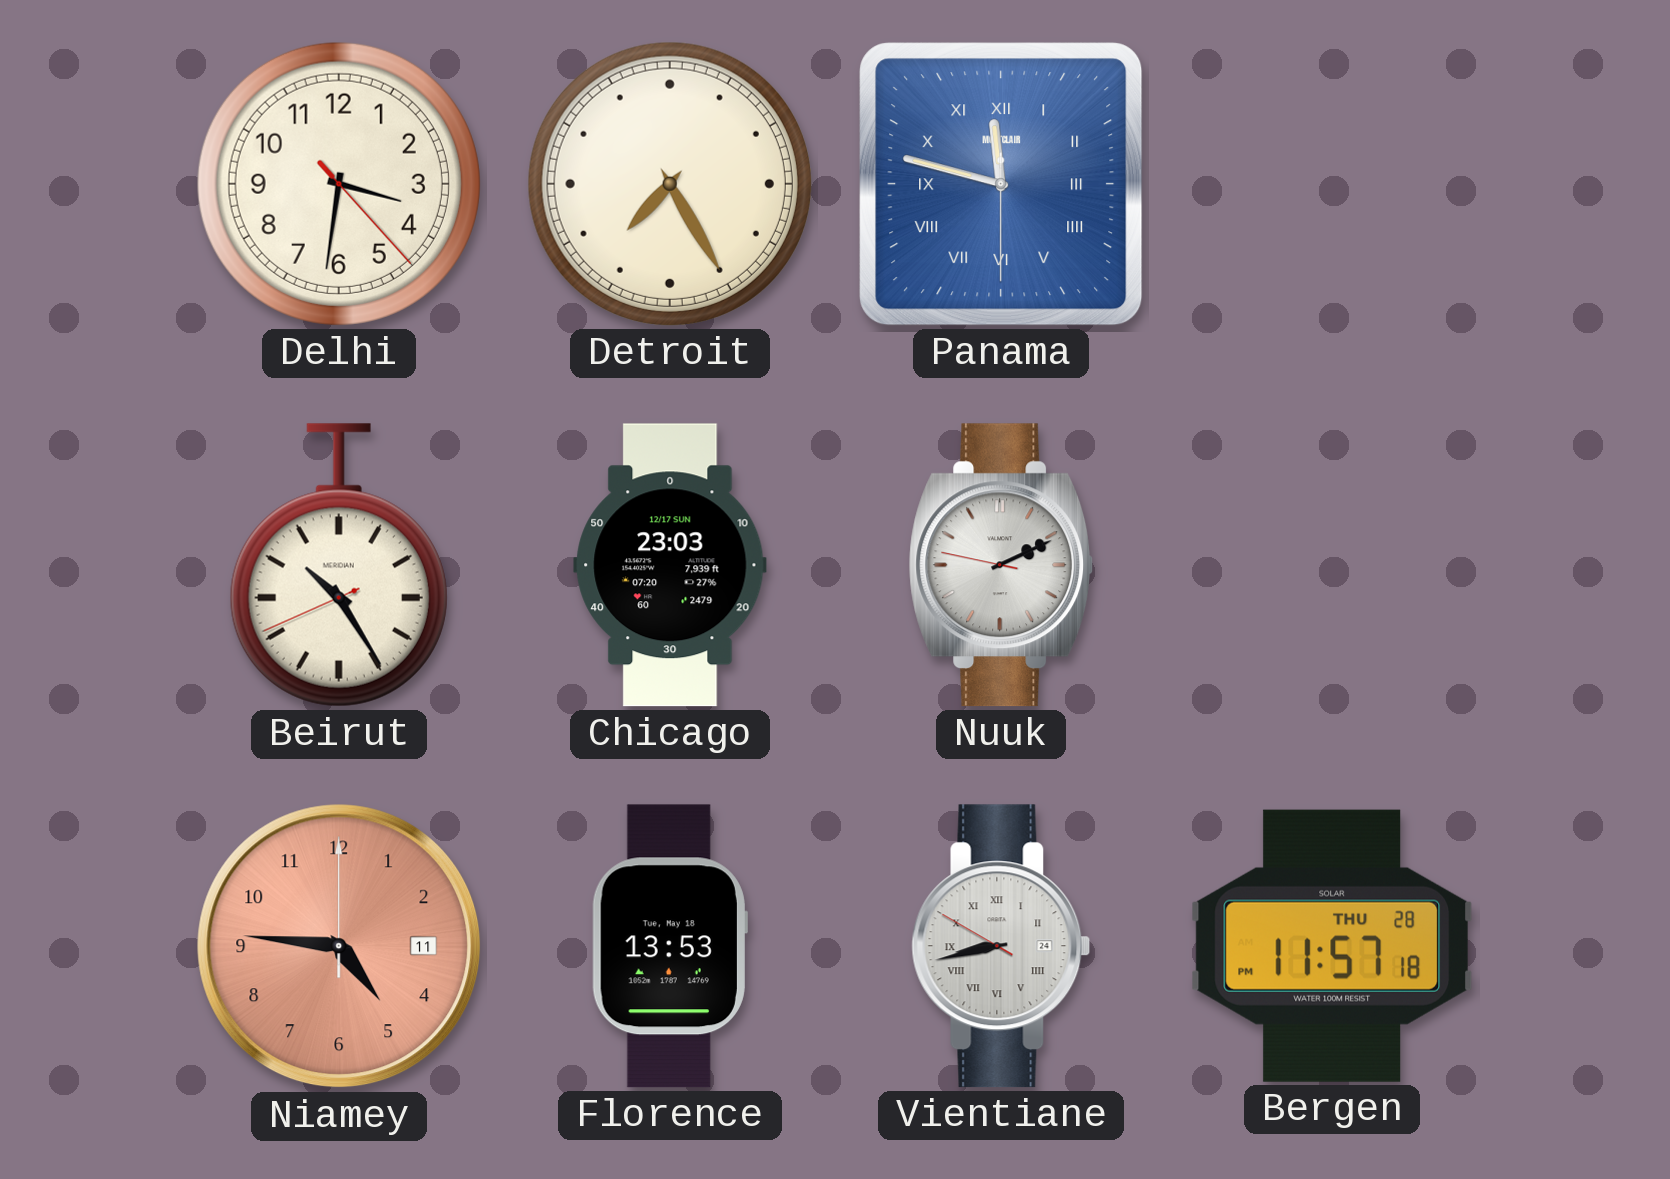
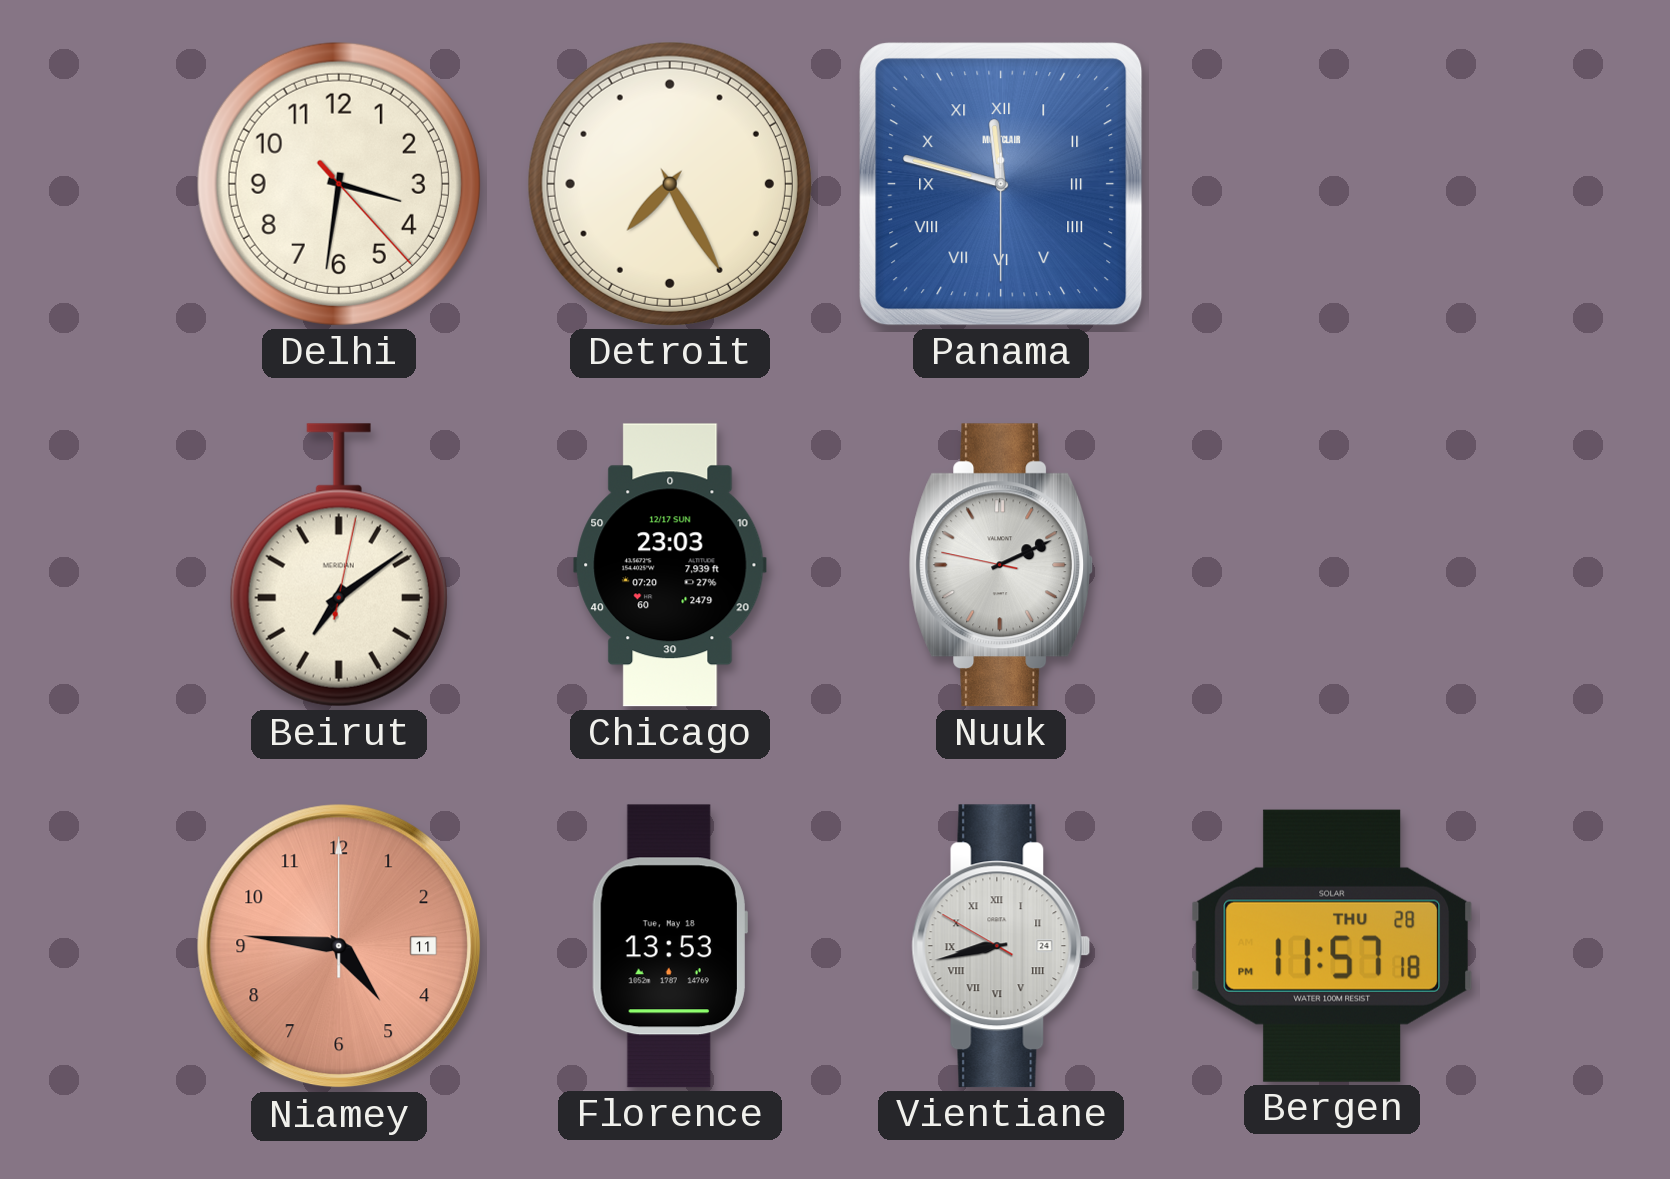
Beirut: 10:24 -> 7:09 (339, 565)
